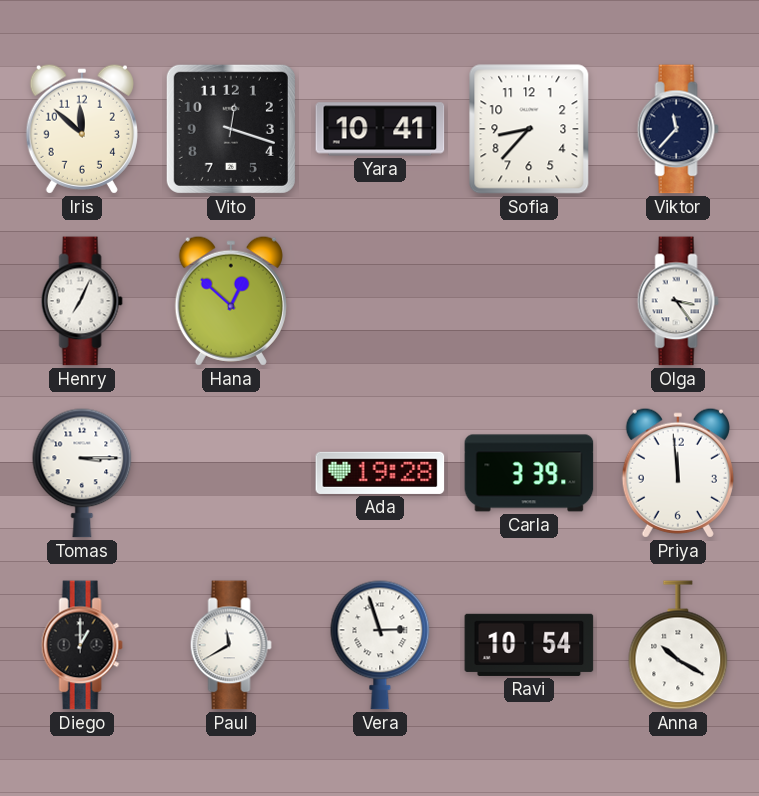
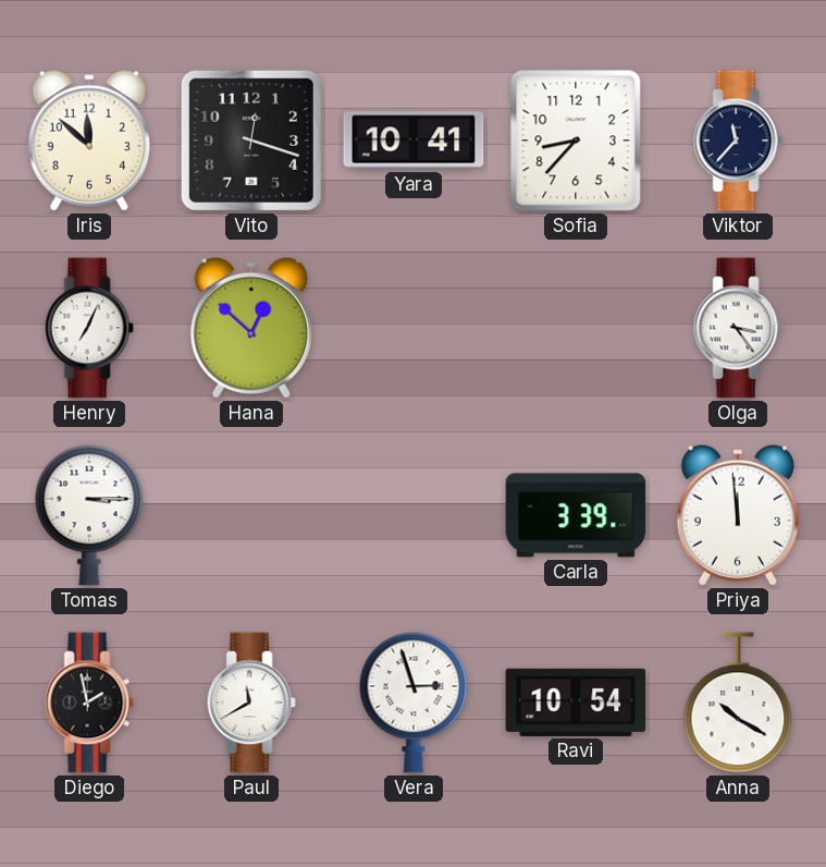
Ada: 19:28 -> none (380, 473)
Diego: 1:00 -> 1:58 (89, 703)
